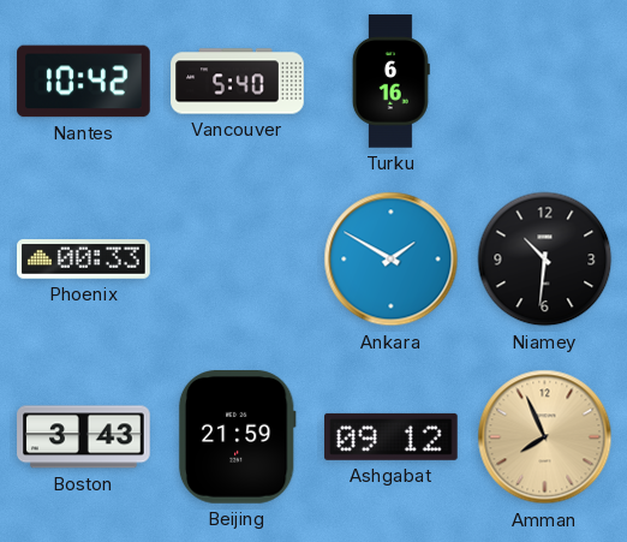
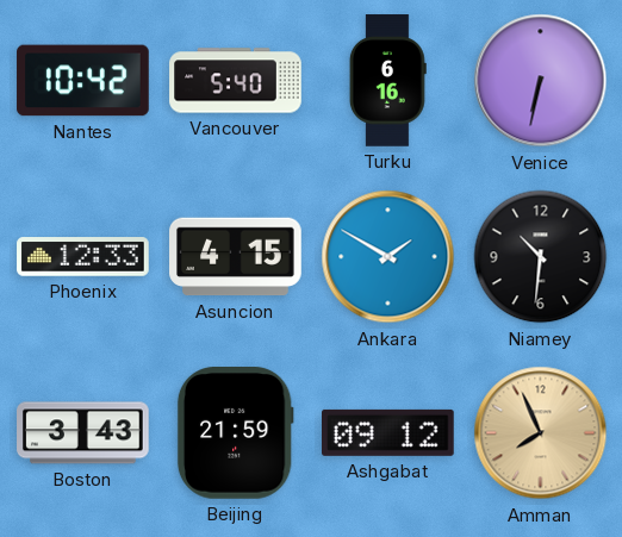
Venice: none -> 6:32 (541, 81)
Phoenix: 00:33 -> 12:33 (83, 257)
Asuncion: none -> 4:15 (236, 257)
